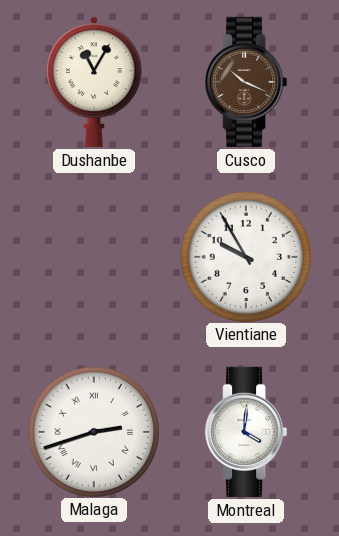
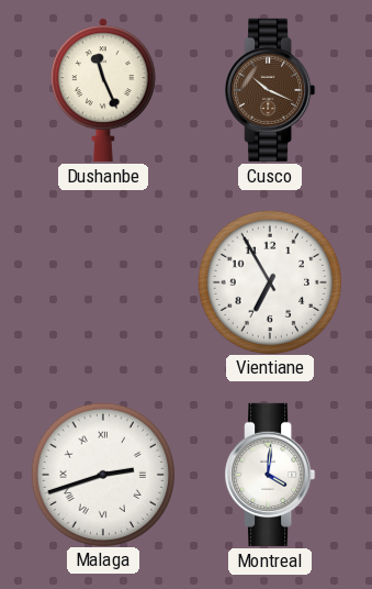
Dushanbe: 11:05 -> 11:26 (103, 90)
Vientiane: 9:55 -> 6:55 (269, 281)
